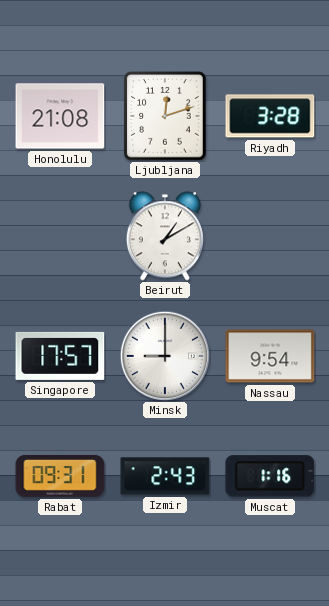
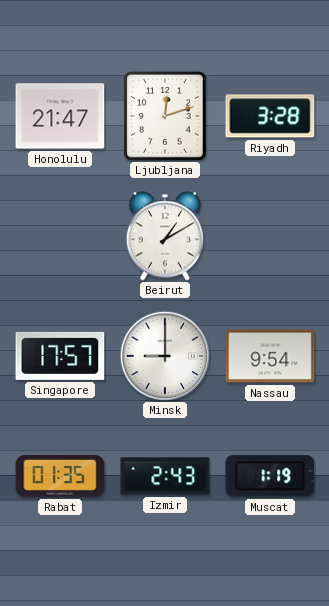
Honolulu: 21:08 -> 21:47 (60, 116)
Rabat: 09:31 -> 01:35 (60, 476)
Muscat: 1:16 -> 1:19 (270, 476)
